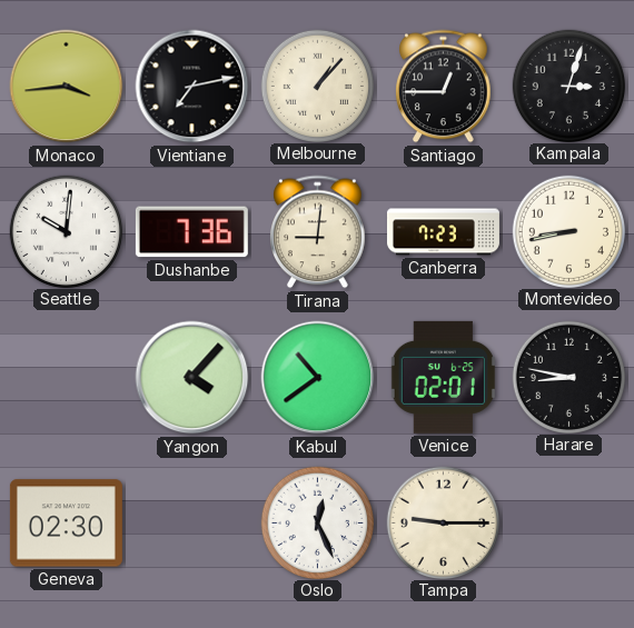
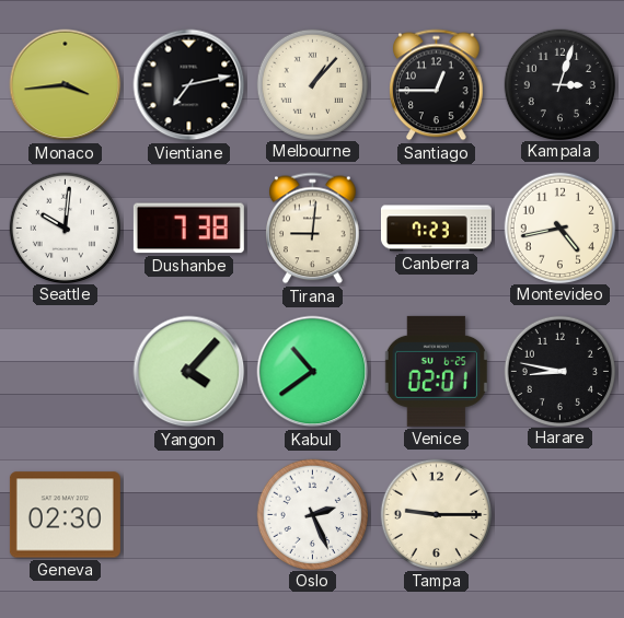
Dushanbe: 7:36 -> 7:38 (188, 229)
Montevideo: 8:43 -> 4:43 (559, 228)
Oslo: 12:26 -> 2:26 (312, 514)
